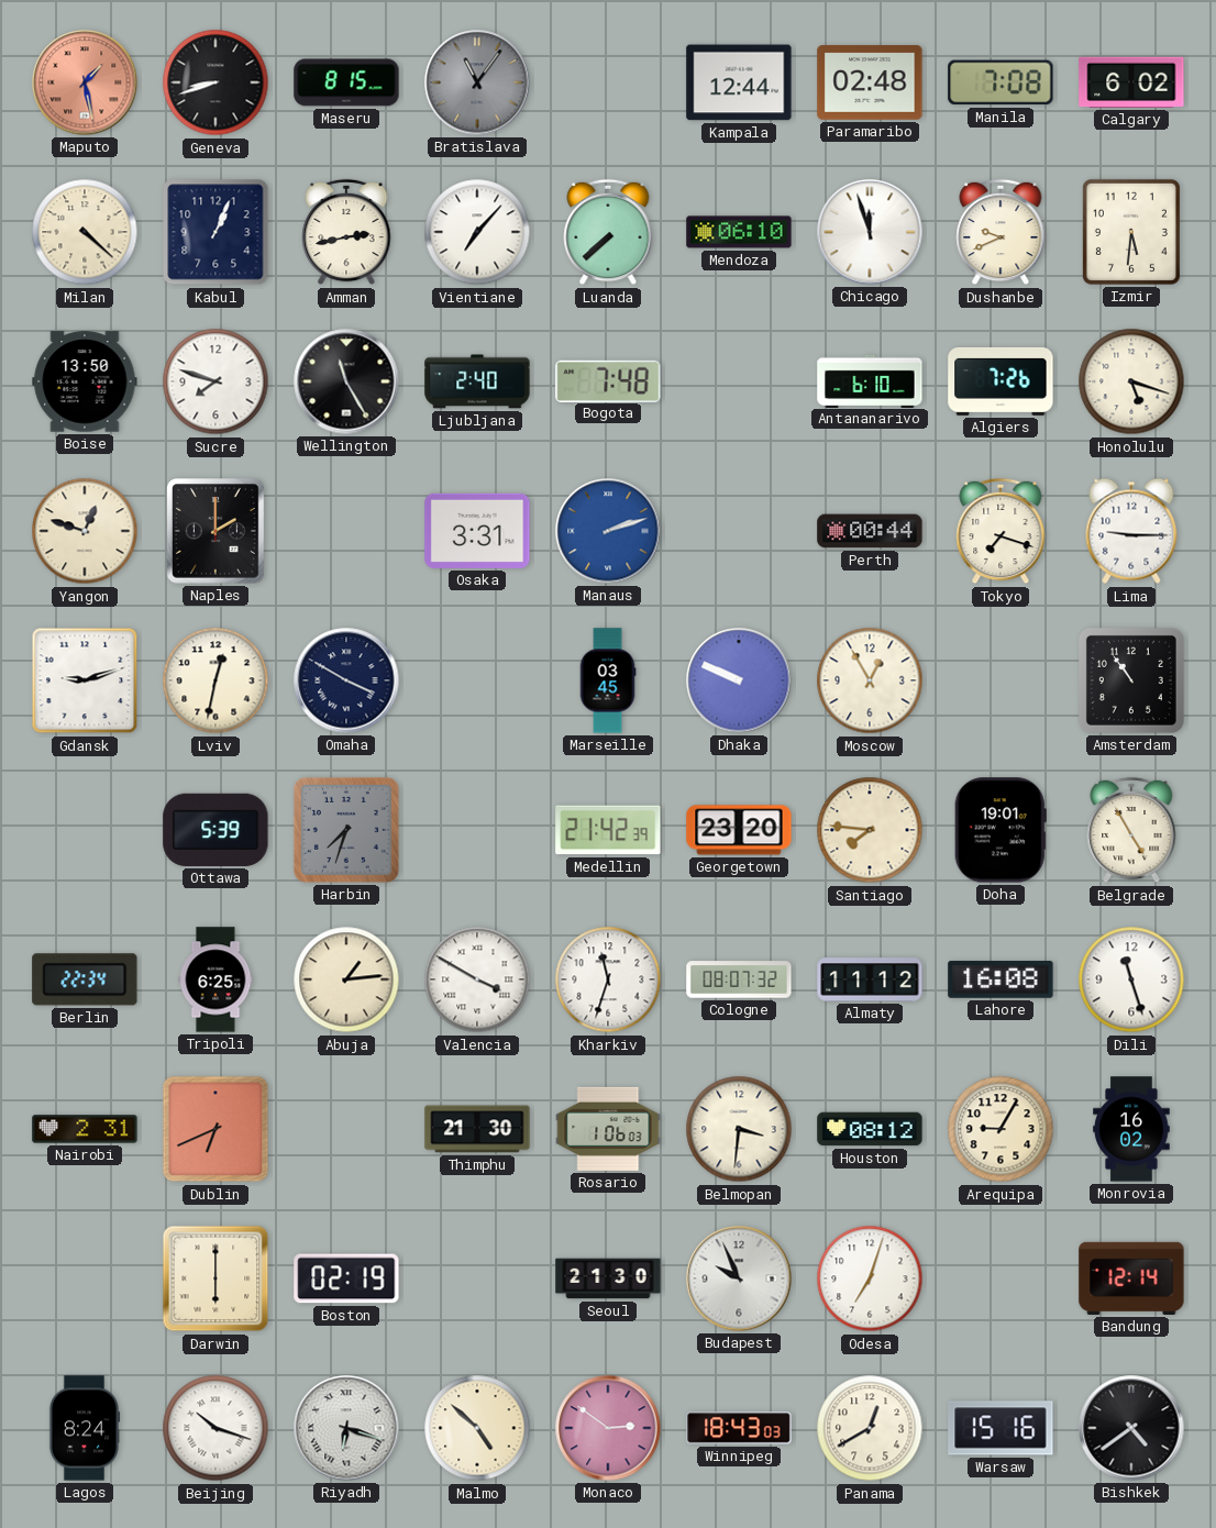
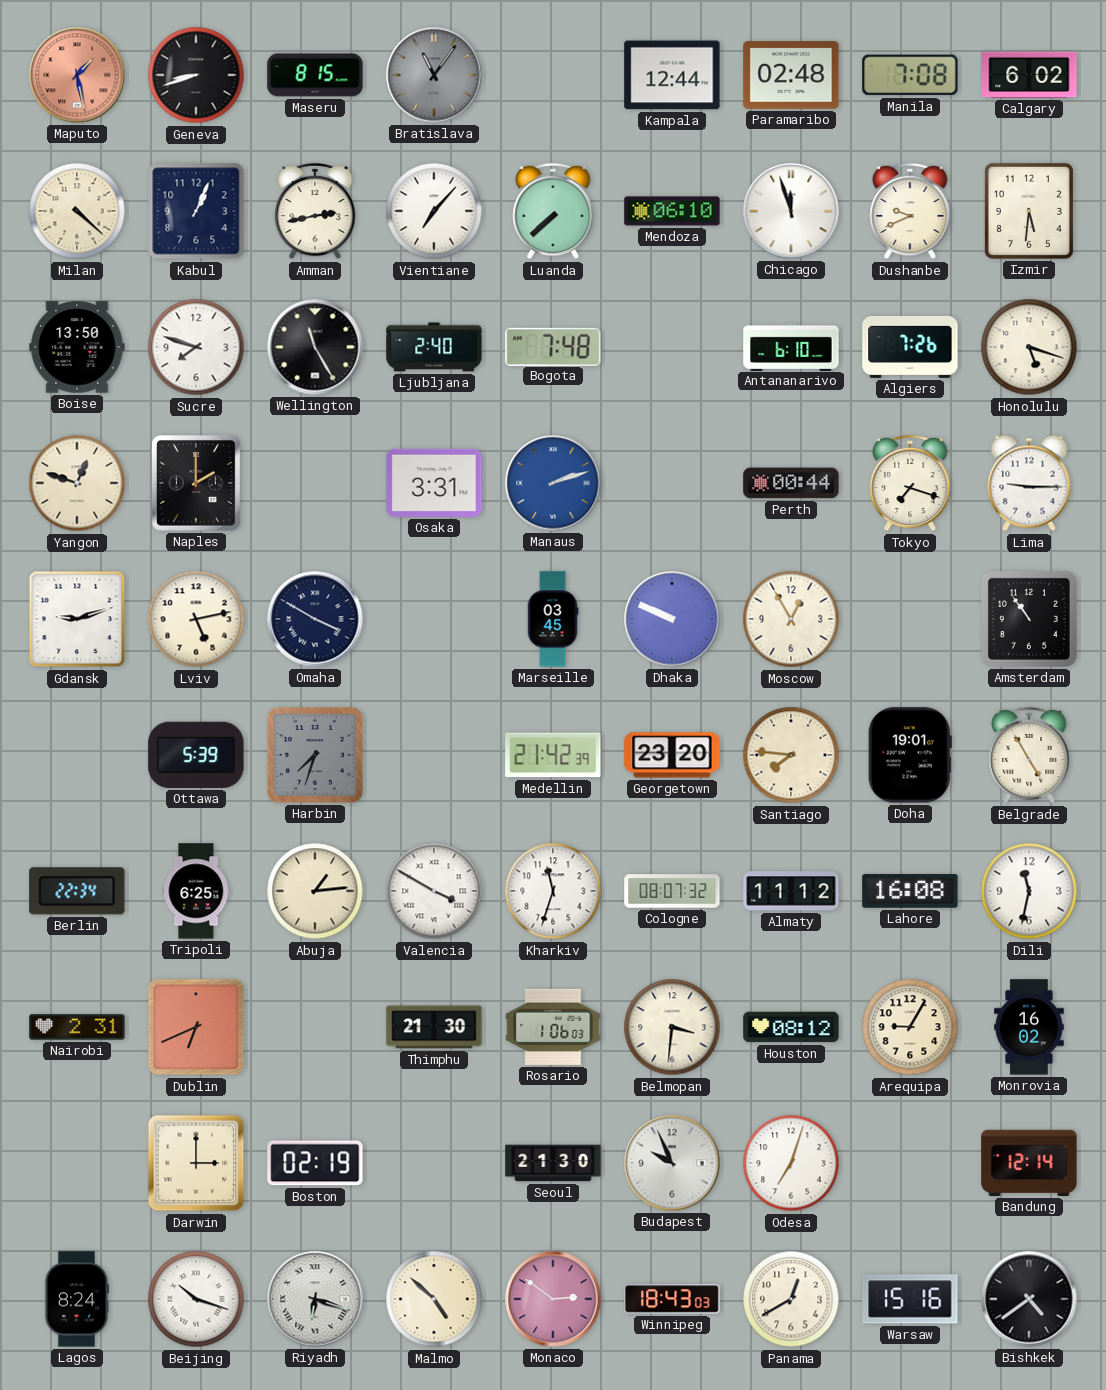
Lviv: 12:32 -> 5:13 (196, 619)
Dili: 11:27 -> 11:32 (1029, 891)
Darwin: 6:00 -> 3:00 (196, 1163)
